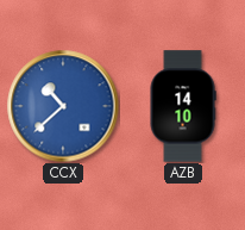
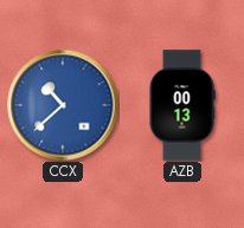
AZB: 14:10 -> 00:13 (182, 105)
